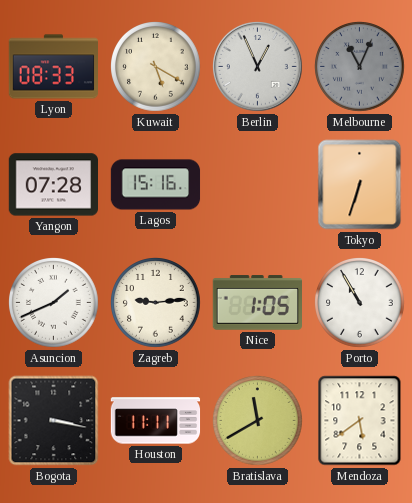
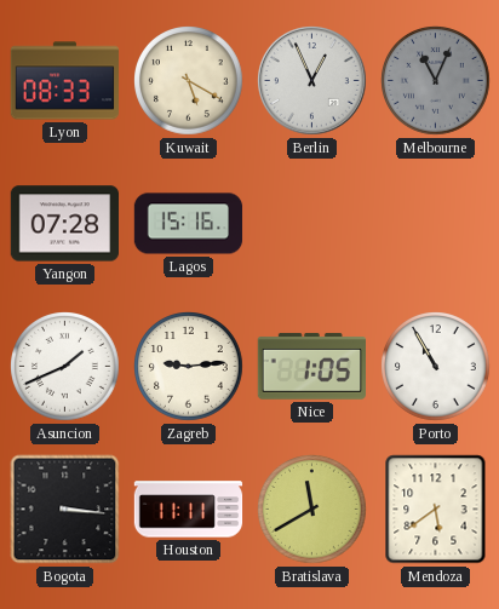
Tokyo: 6:33 -> none (360, 185)
Bogota: 3:17 -> 3:16 (65, 510)
